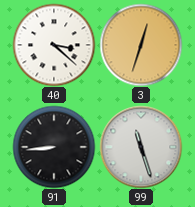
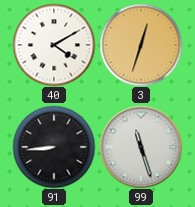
40: 3:22 -> 4:10 (54, 45)
